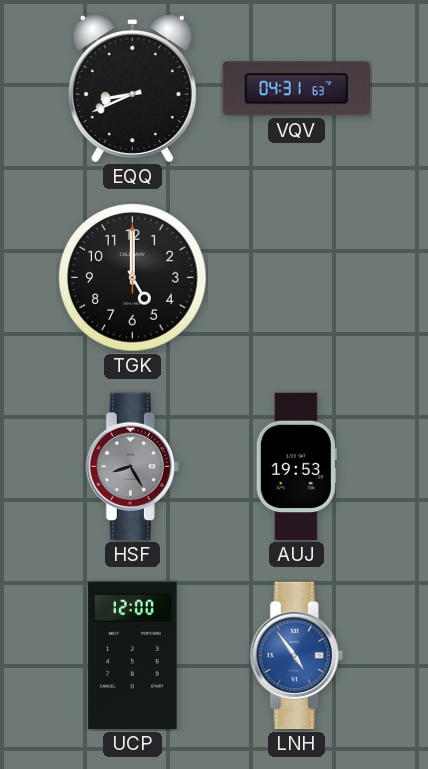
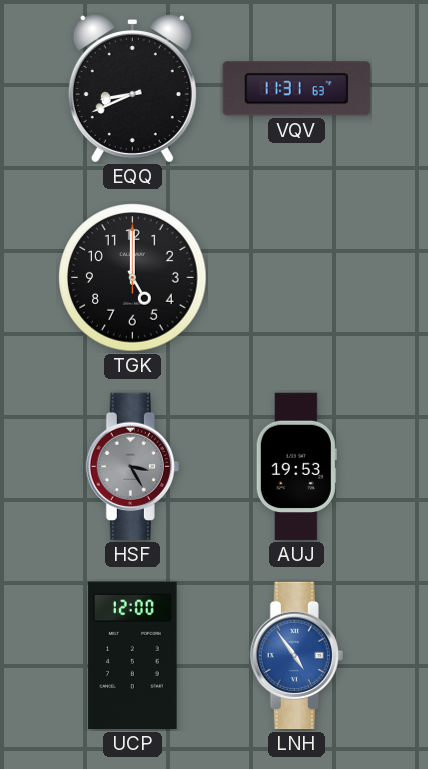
VQV: 04:31 -> 11:31 (296, 89)
HSF: 8:25 -> 3:25 (132, 467)
